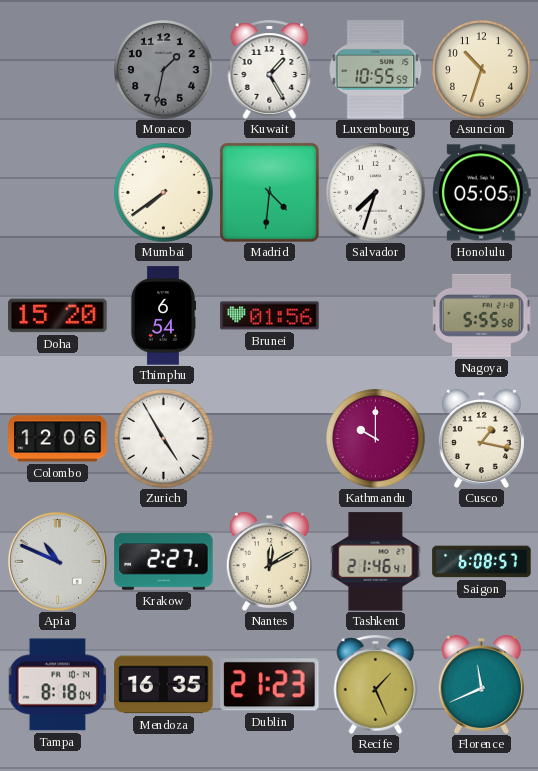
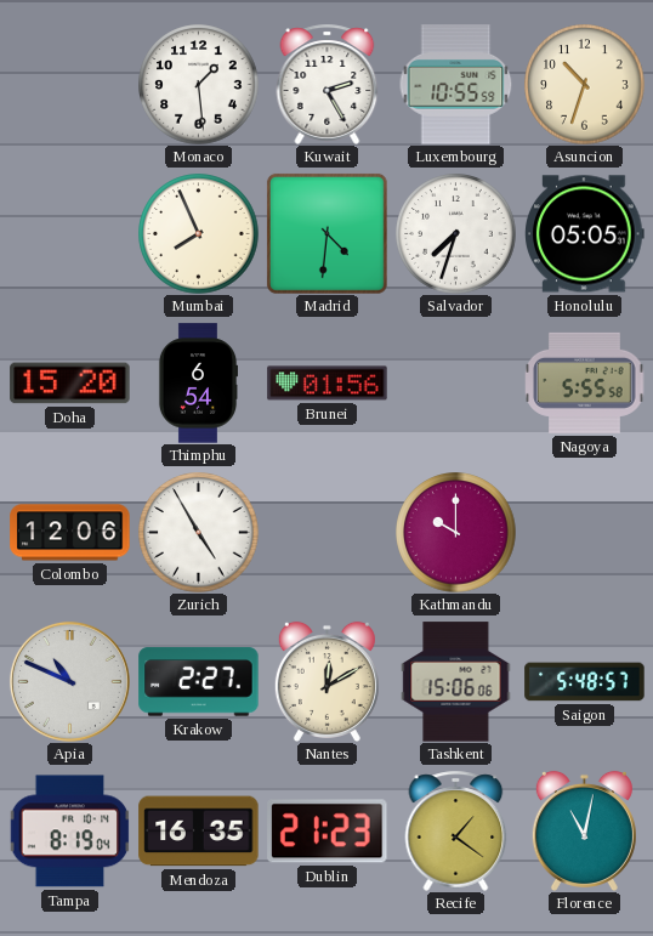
Monaco: 1:32 -> 1:29 (199, 85)
Monaco dial: grey -> white (199, 85)
Kuwait: 1:25 -> 2:25 (328, 84)
Mumbai: 7:39 -> 7:56 (199, 234)
Cusco: 1:17 -> none (481, 438)
Tashkent: 21:46 -> 15:06 (456, 682)
Saigon: 6:08 -> 5:48 (585, 682)
Tampa: 8:18 -> 8:19 (69, 832)
Recife: 1:26 -> 1:21 (456, 830)
Florence: 11:41 -> 11:02 (584, 830)
